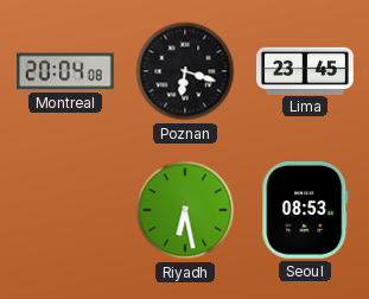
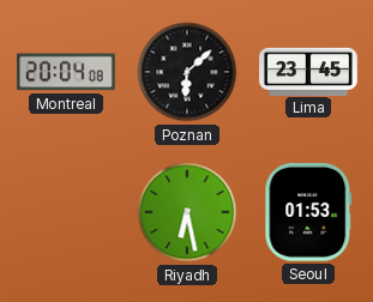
Poznan: 6:18 -> 6:08 (187, 72)
Seoul: 08:53 -> 01:53 (308, 213)
